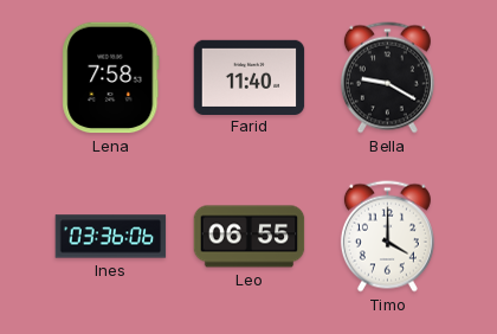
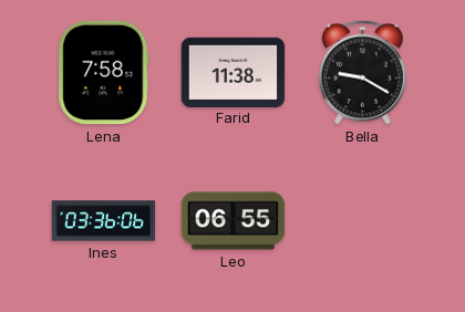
Farid: 11:40 -> 11:38 (234, 72)
Timo: 4:00 -> none (387, 237)
